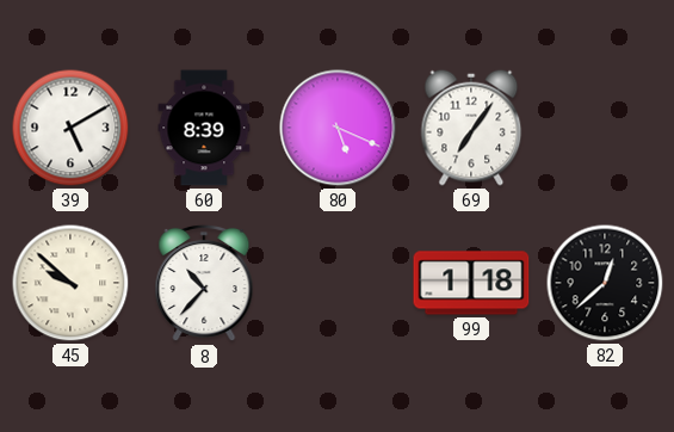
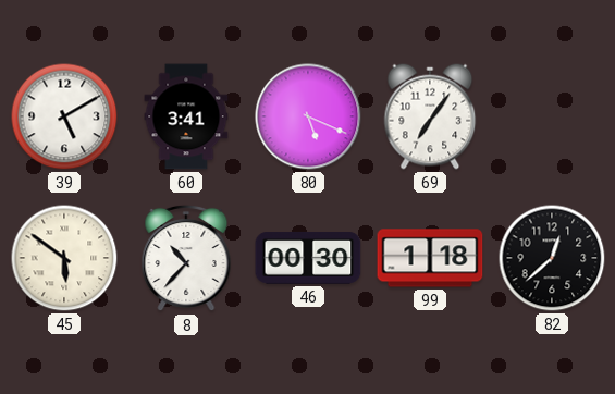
60: 8:39 -> 3:41 (186, 116)
45: 9:52 -> 5:51 (64, 258)
46: none -> 00:30 (308, 258)
